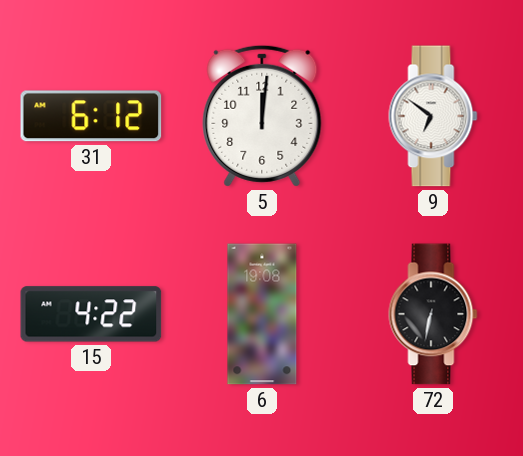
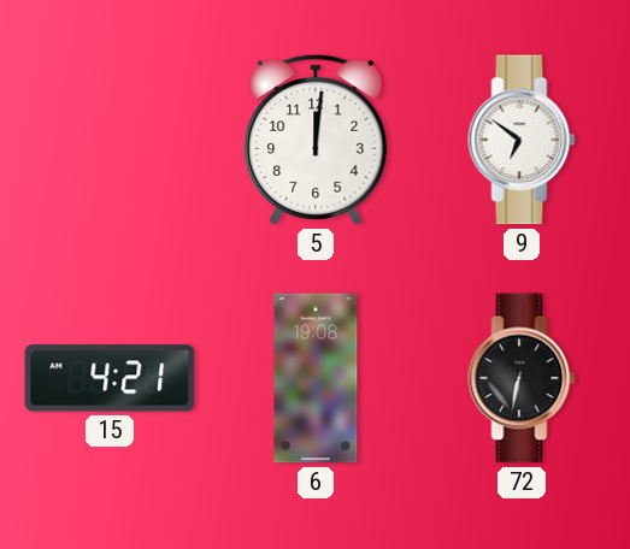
31: 6:12 -> none (91, 116)
15: 4:22 -> 4:21 (110, 378)
